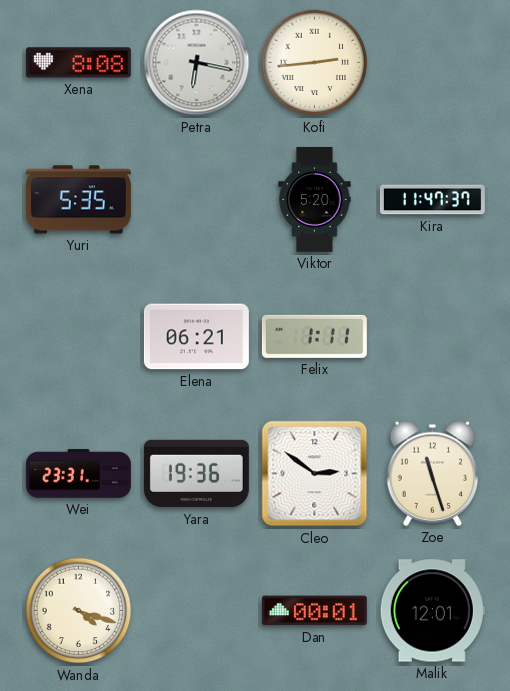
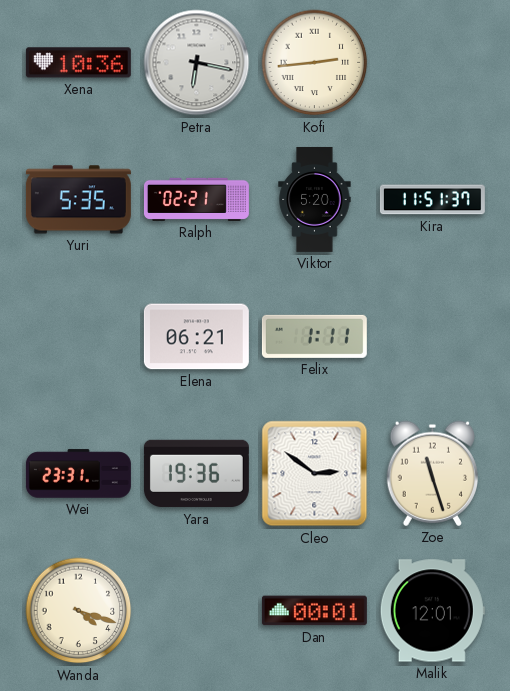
Xena: 8:08 -> 10:36 (78, 63)
Ralph: none -> 02:21 (196, 199)
Kira: 11:47 -> 11:51 (432, 200)
